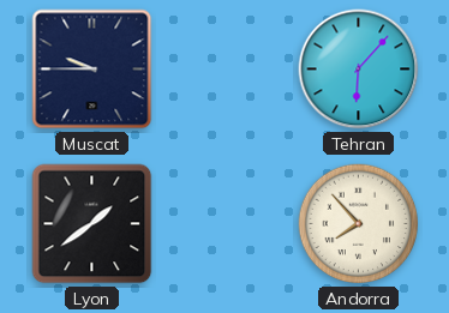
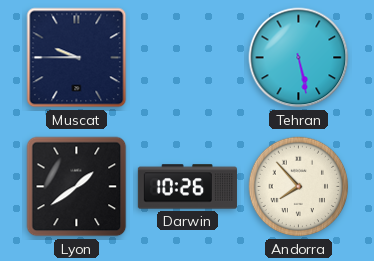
Tehran: 6:07 -> 5:28 (299, 58)
Darwin: none -> 10:26 (187, 187)
